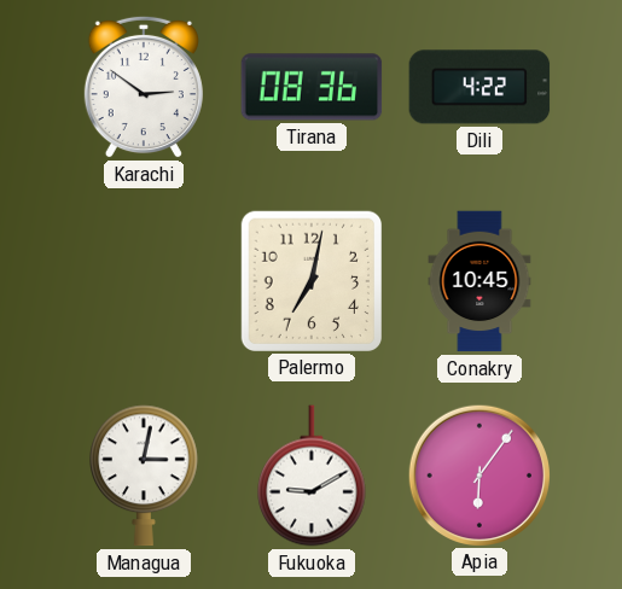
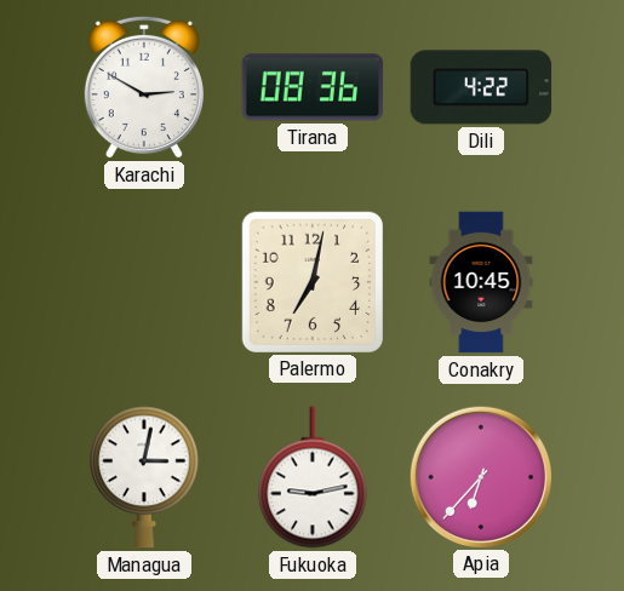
Karachi: 2:51 -> 2:50 (144, 87)
Fukuoka: 9:10 -> 9:13 (314, 477)
Apia: 6:06 -> 6:37 (480, 476)
